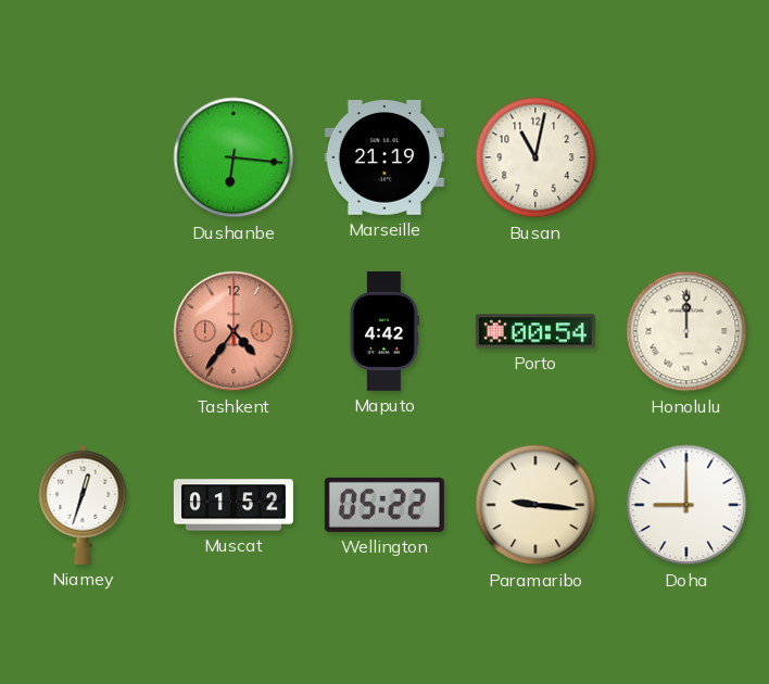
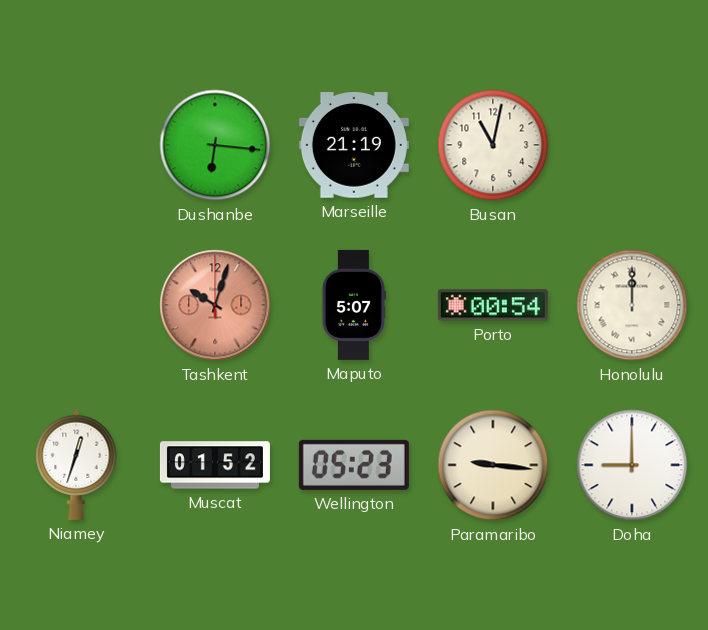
Tashkent: 4:36 -> 10:03 (215, 305)
Maputo: 4:42 -> 5:07 (353, 305)
Wellington: 05:22 -> 05:23 (354, 465)
